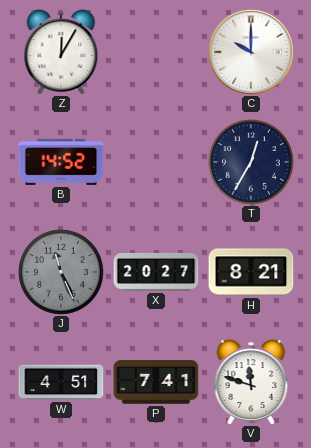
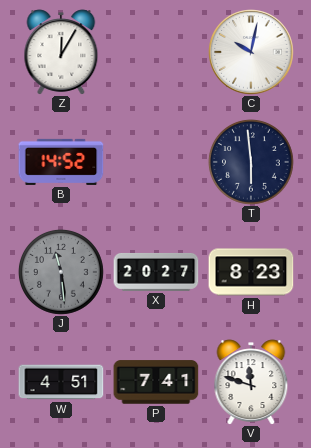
C: 10:00 -> 10:02 (251, 52)
T: 12:35 -> 5:59 (251, 163)
J: 11:26 -> 11:29 (61, 273)
H: 8:21 -> 8:23 (251, 272)
